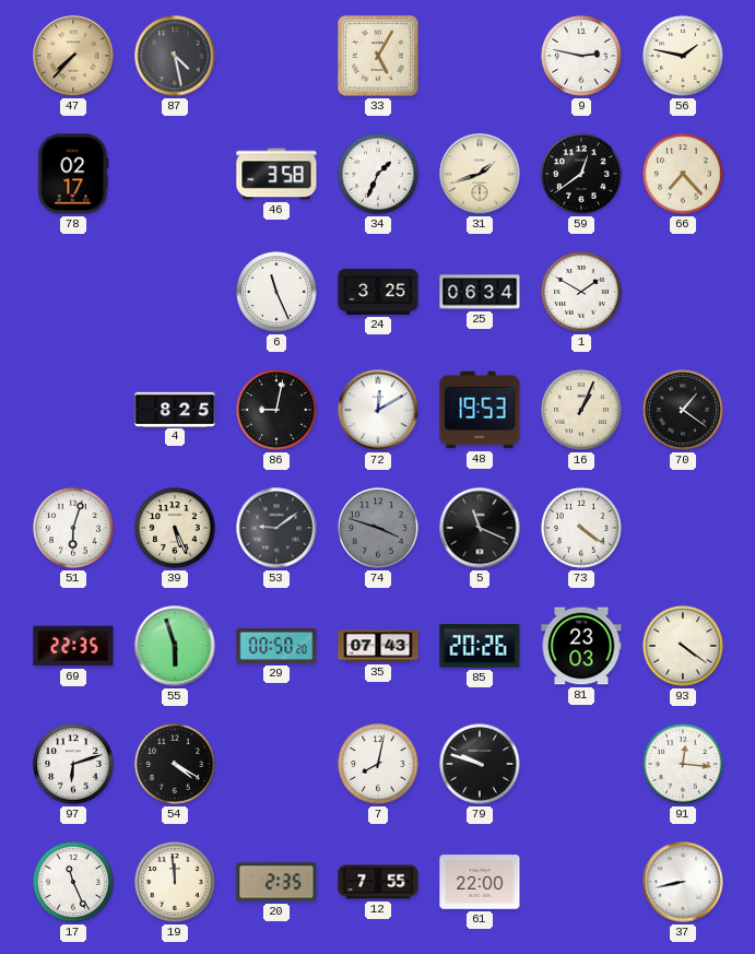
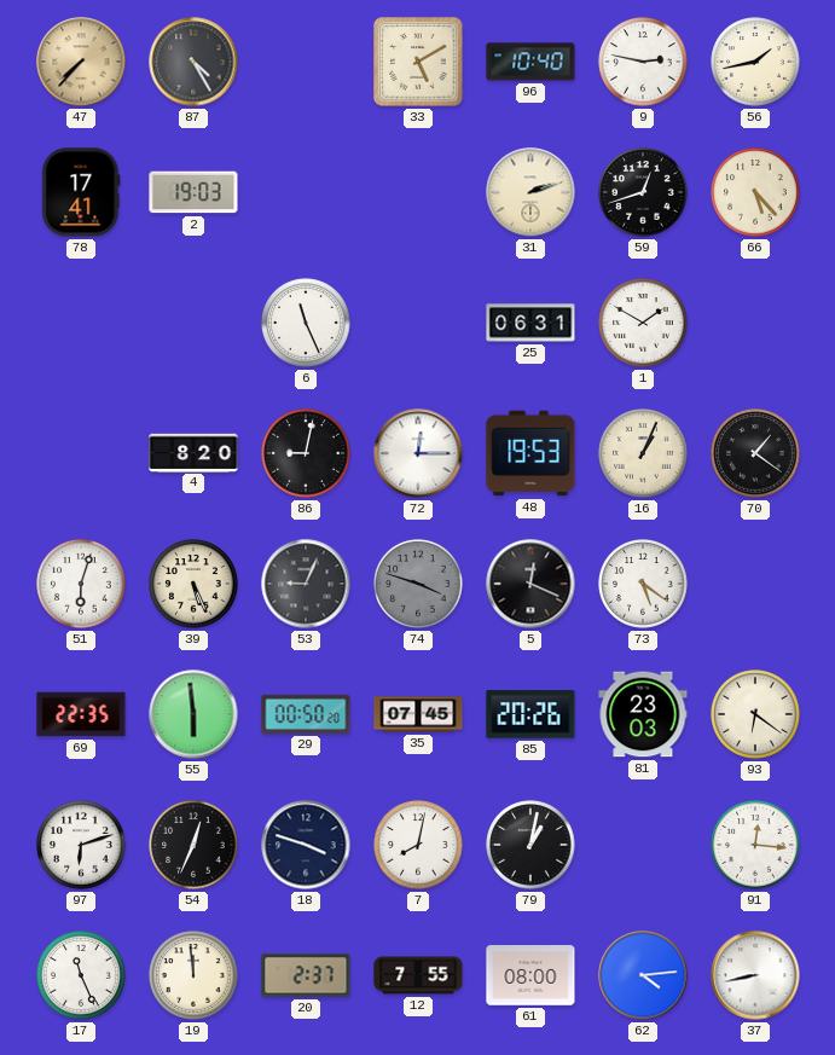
87: 4:28 -> 4:25 (193, 62)
33: 5:05 -> 5:10 (418, 62)
96: none -> 10:40 (530, 62)
56: 1:47 -> 1:43 (755, 62)
78: 02:17 -> 17:41 (81, 192)
2: none -> 19:03 (193, 192)
46: 3:58 -> none (276, 174)
34: 1:34 -> none (378, 174)
31: 1:42 -> 2:12 (530, 192)
59: 12:39 -> 12:42 (643, 192)
66: 7:23 -> 5:23 (755, 192)
24: 3:25 -> none (378, 292)
25: 06:34 -> 06:31 (530, 323)
4: 8:25 -> 8:20 (193, 452)
72: 12:10 -> 12:15 (418, 453)
53: 9:09 -> 9:04 (306, 584)
5: 11:19 -> 12:19 (530, 584)
73: 4:21 -> 5:21 (643, 584)
55: 5:57 -> 5:59 (193, 714)
35: 07:43 -> 07:45 (418, 714)
93: 4:21 -> 6:21 (755, 714)
54: 4:20 -> 12:34 (193, 845)
18: none -> 3:48 (306, 845)
79: 9:48 -> 1:02 (530, 845)
20: 2:35 -> 2:37 (306, 975)
61: 22:00 -> 08:00 (530, 975)
62: none -> 4:14 (643, 975)
